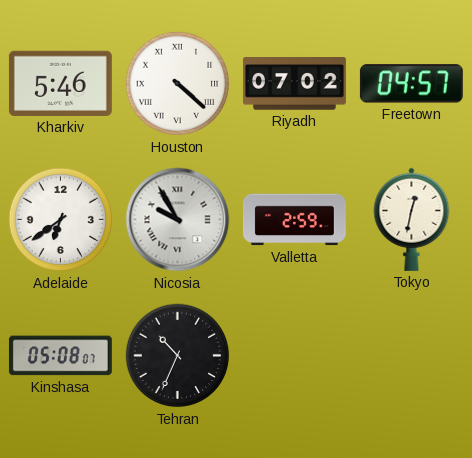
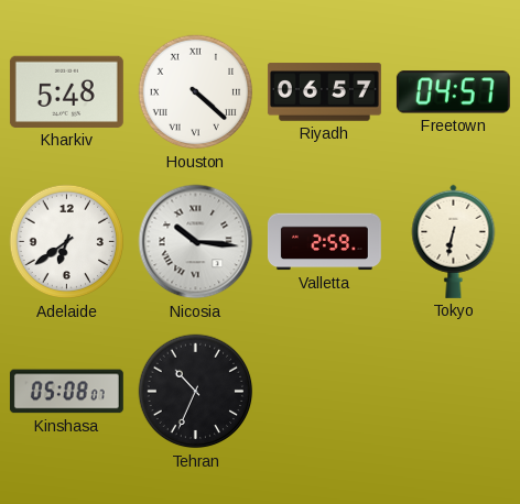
Kharkiv: 5:46 -> 5:48 (66, 91)
Riyadh: 07:02 -> 06:57 (324, 92)
Nicosia: 9:55 -> 10:16 (196, 242)
Tokyo: 12:32 -> 6:32 (454, 241)
